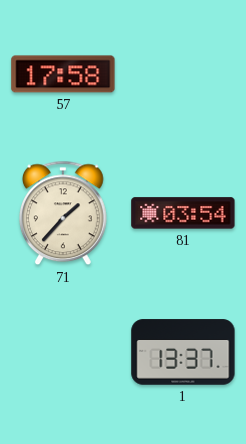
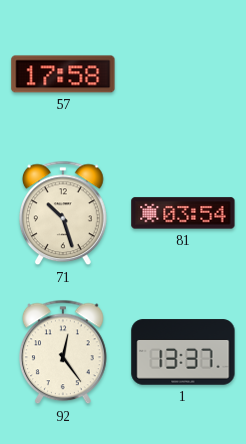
71: 1:37 -> 10:27 (64, 213)
92: none -> 12:24 (64, 352)
